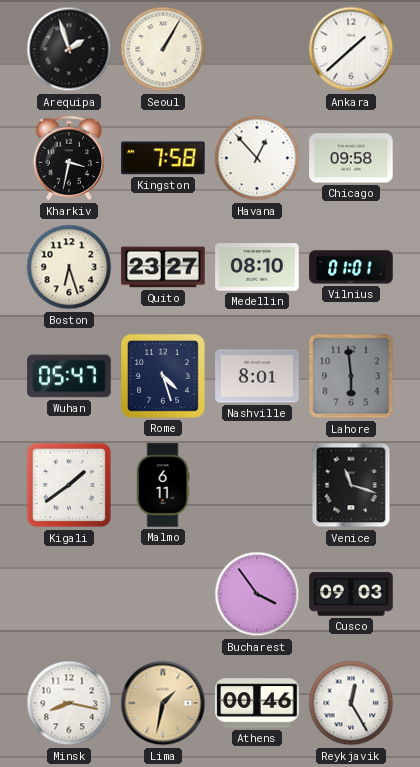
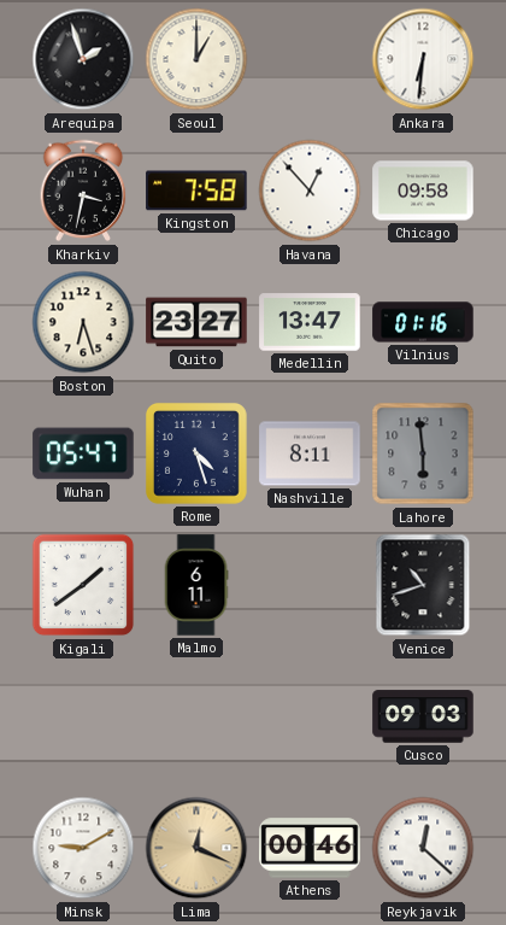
Seoul: 1:05 -> 1:00 (196, 59)
Ankara: 1:38 -> 6:31 (423, 59)
Medellin: 08:10 -> 13:47 (310, 322)
Vilnius: 01:01 -> 01:16 (423, 322)
Nashville: 8:01 -> 8:11 (310, 453)
Venice: 11:18 -> 10:42 (423, 585)
Bucharest: 3:54 -> none (257, 594)
Minsk: 8:17 -> 9:10 (83, 848)
Lima: 1:32 -> 12:19 (196, 848)
Reykjavik: 12:25 -> 12:22 (423, 848)
